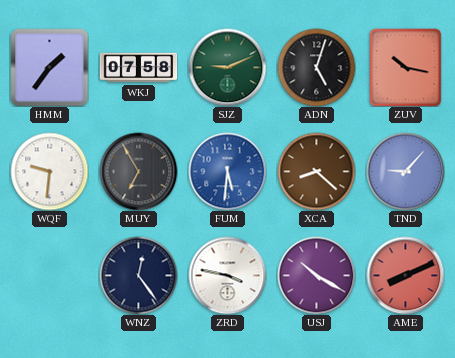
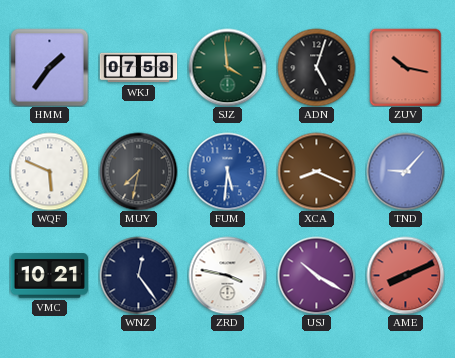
SJZ: 9:11 -> 3:59 (227, 67)
WQF: 9:31 -> 5:49 (49, 171)
MUY: 6:55 -> 7:32 (138, 171)
XCA: 8:22 -> 8:19 (316, 171)
VMC: none -> 10:21 (49, 276)
